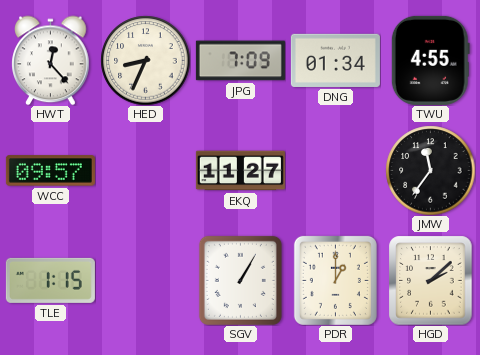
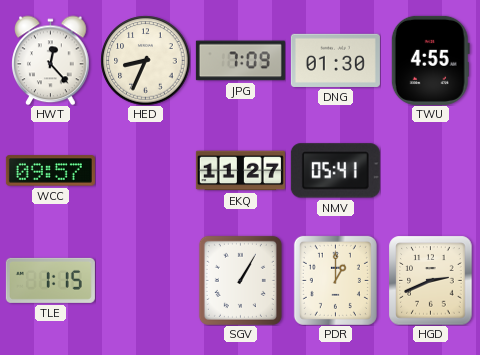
DNG: 01:34 -> 01:30 (335, 60)
NMV: none -> 05:41 (335, 171)
JMW: 11:36 -> none (430, 170)
HGD: 2:08 -> 2:41 (431, 280)
